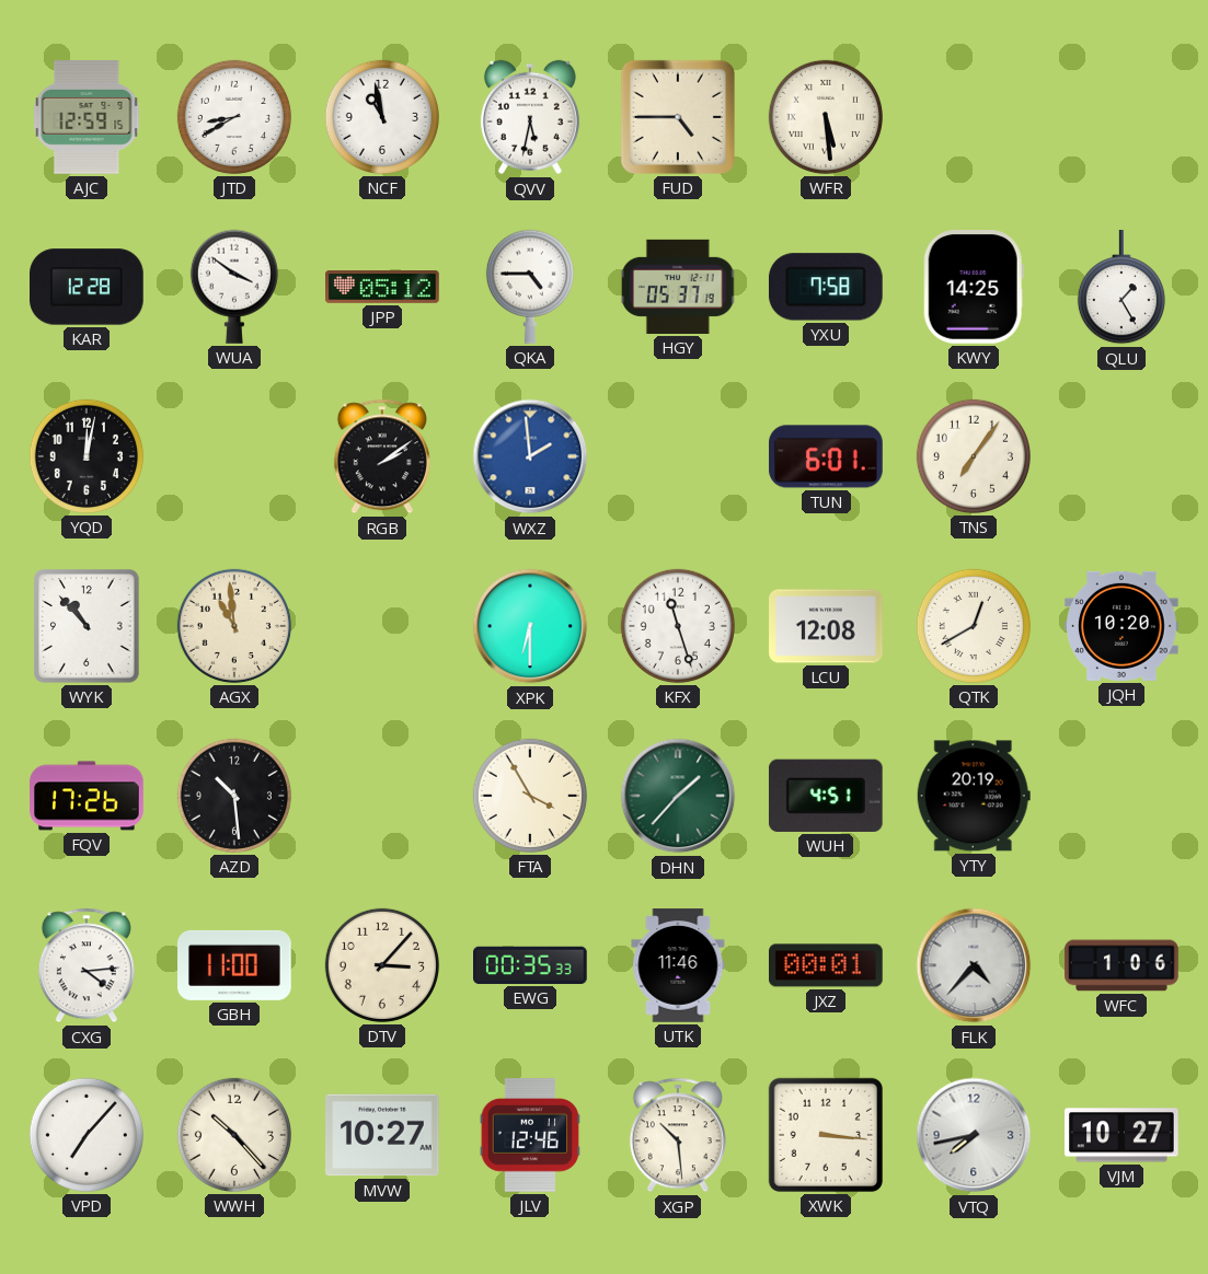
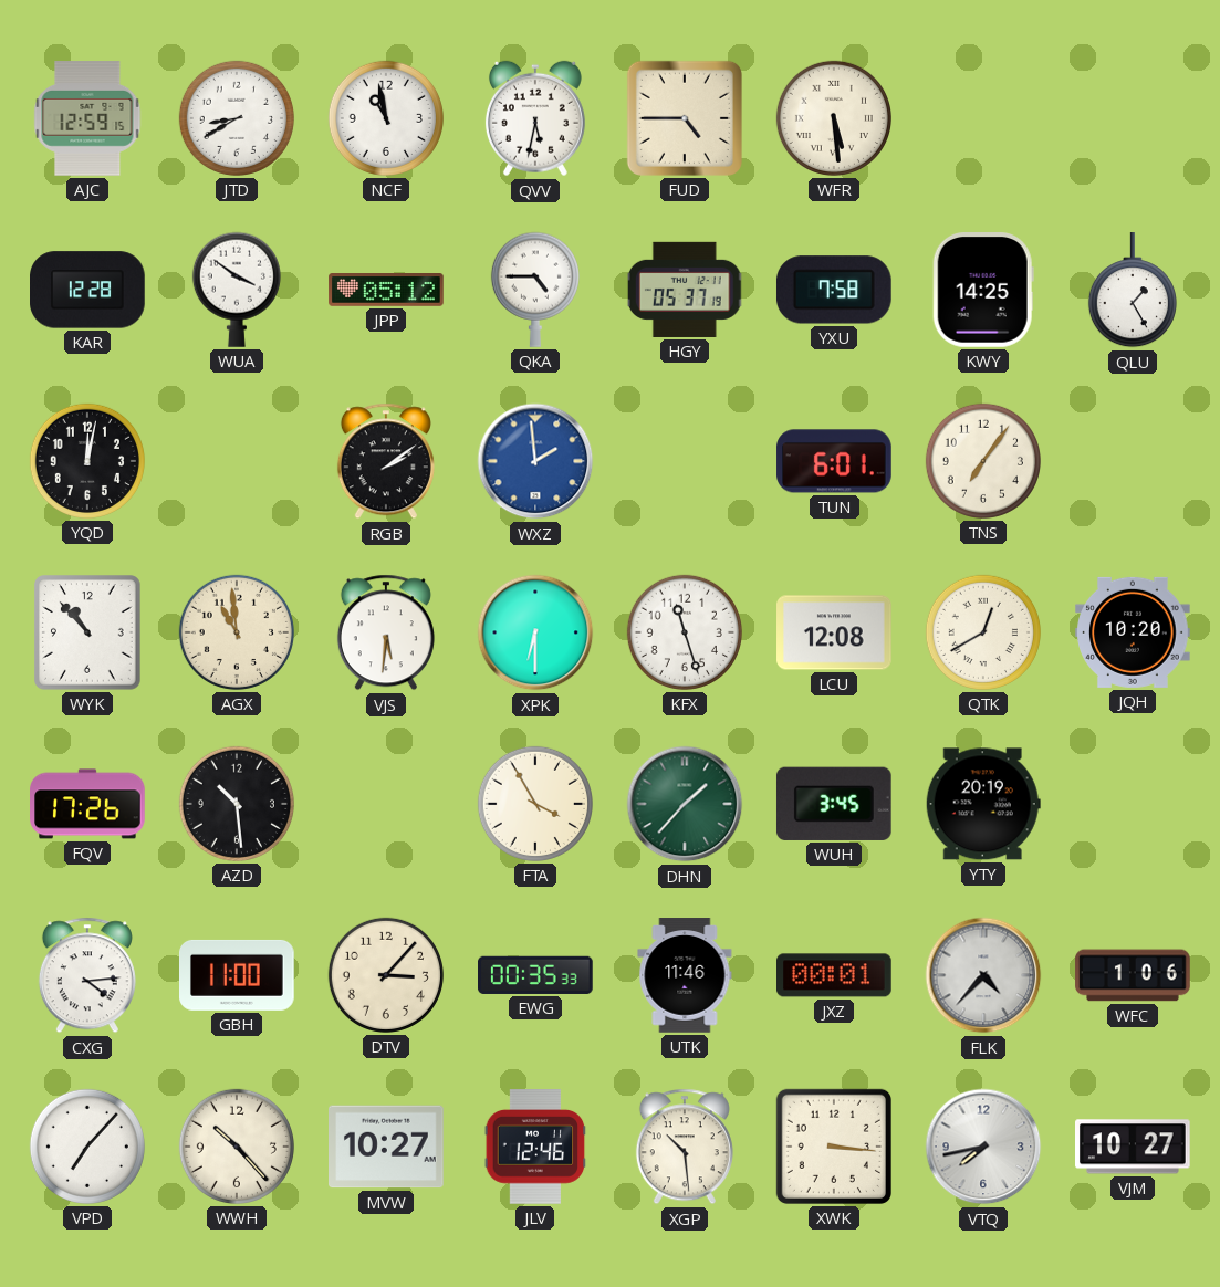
VJS: none -> 5:31 (386, 632)
WUH: 4:51 -> 3:45 (834, 804)
